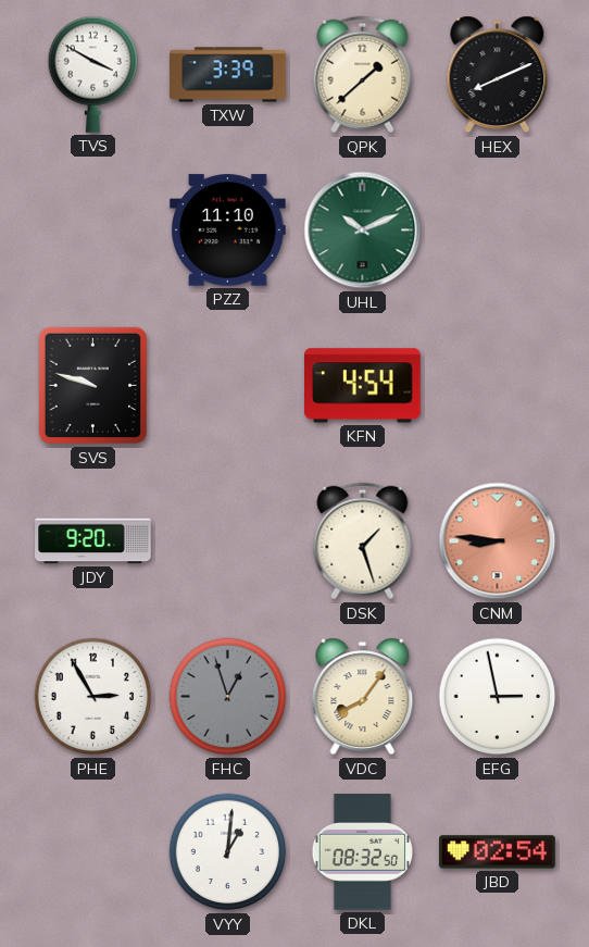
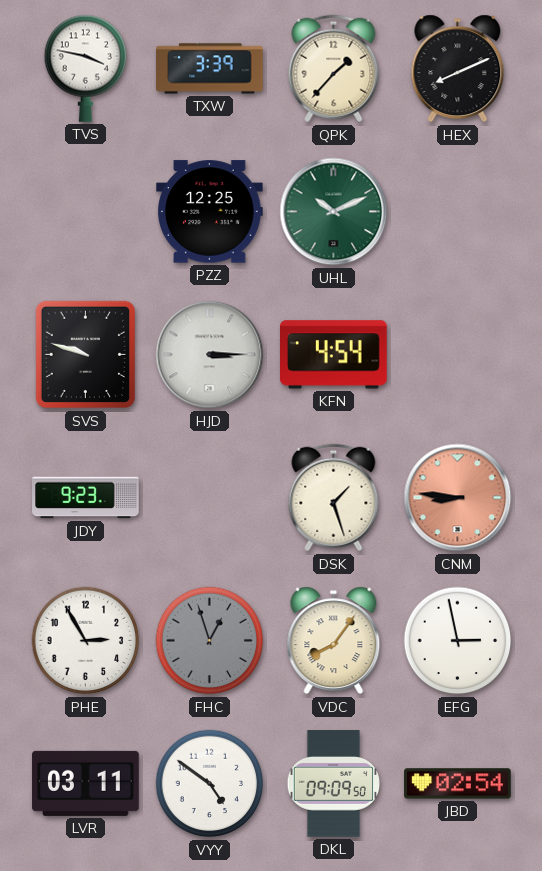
TVS: 3:50 -> 3:47 (86, 68)
QPK: 1:38 -> 1:37 (334, 69)
PZZ: 11:10 -> 12:25 (210, 212)
HJD: none -> 3:15 (210, 355)
JDY: 9:20 -> 9:23 (86, 498)
LVR: none -> 03:11 (86, 783)
VYY: 1:01 -> 4:51 (210, 784)
DKL: 08:32 -> 09:09 (333, 784)
